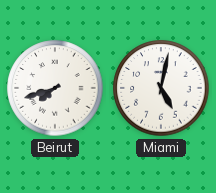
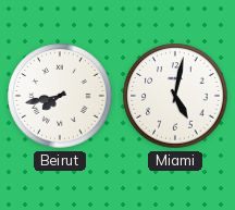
Beirut: 7:42 -> 7:43 (60, 96)
